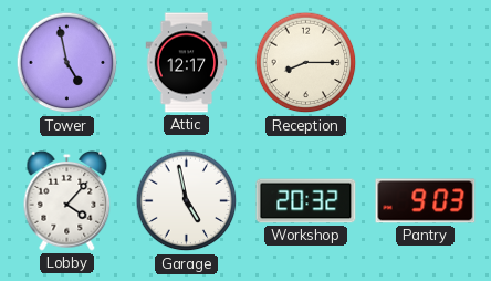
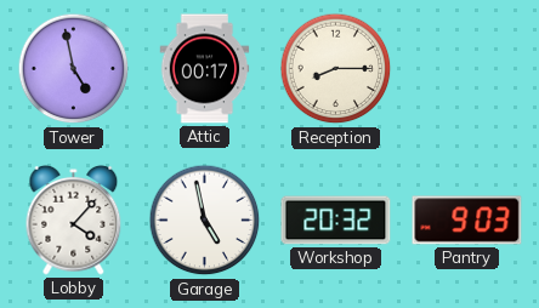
Attic: 12:17 -> 00:17 (205, 69)
